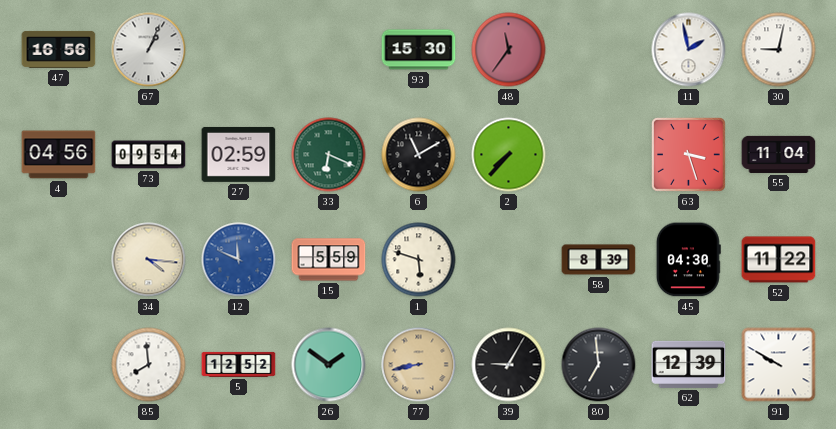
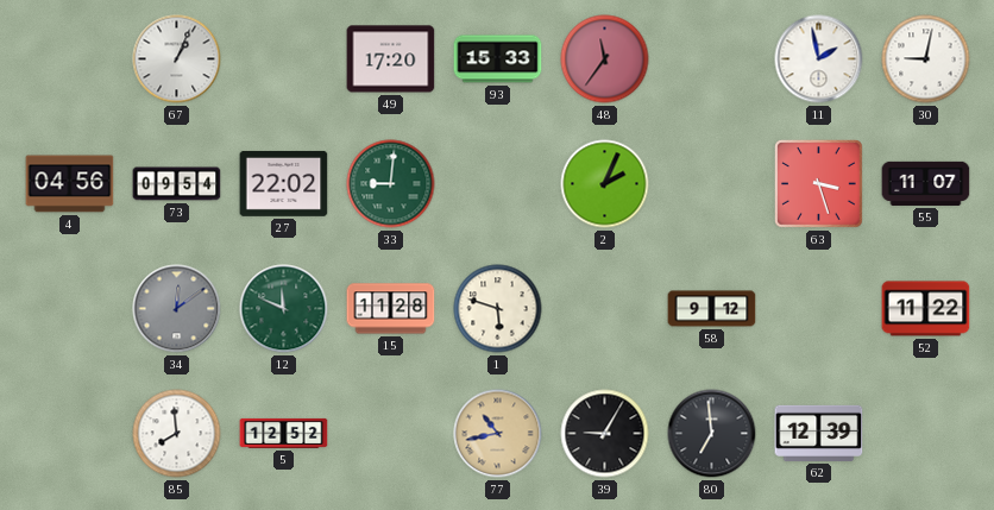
47: 16:56 -> none (59, 49)
49: none -> 17:20 (391, 59)
93: 15:30 -> 15:33 (498, 59)
27: 02:59 -> 22:02 (284, 183)
33: 6:19 -> 9:01 (391, 184)
6: 11:10 -> none (419, 155)
2: 7:37 -> 2:04 (605, 184)
55: 11:04 -> 11:07 (926, 183)
34: 4:16 -> 12:09 (177, 309)
34 dial: cream -> grey (177, 309)
12 dial: blue -> green (284, 309)
15: 5:59 -> 11:28 (391, 309)
58: 8:39 -> 9:12 (712, 309)
45: 04:30 -> none (688, 260)
26: 1:51 -> none (329, 365)
77: 8:43 -> 10:43 (498, 434)
91: 9:50 -> none (779, 365)
